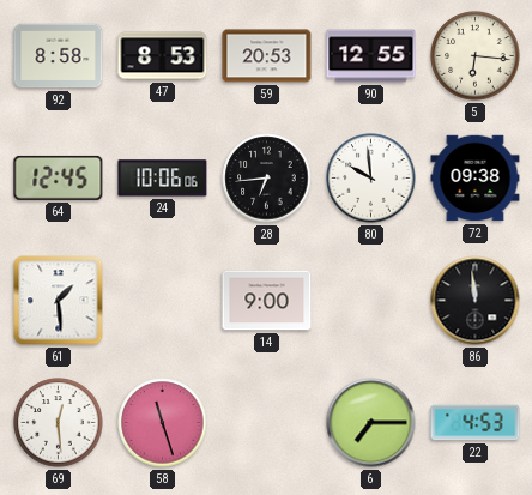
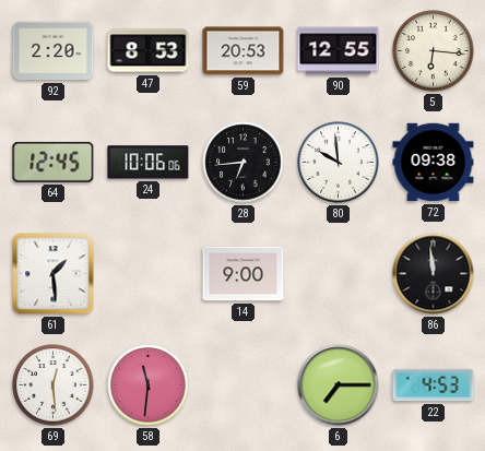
92: 8:58 -> 2:20 (54, 51)
58: 11:27 -> 11:31 (149, 385)
